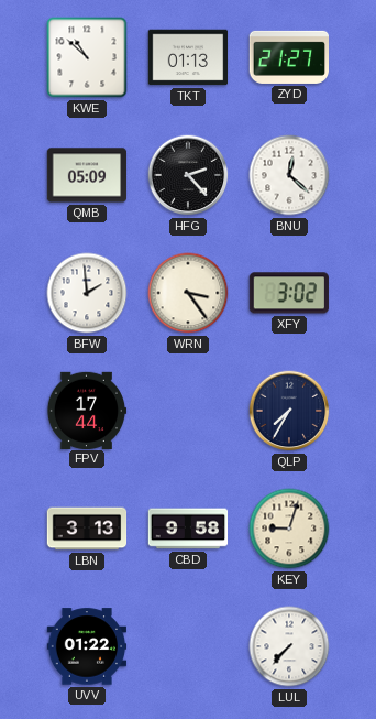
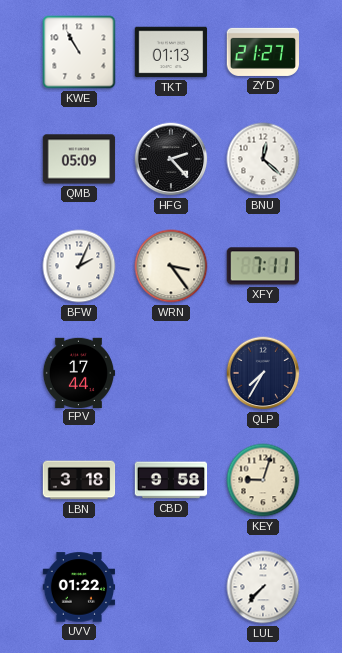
KWE: 10:52 -> 10:55 (79, 52)
BFW: 1:59 -> 2:04 (79, 266)
XFY: 3:02 -> 7:11 (263, 266)
LBN: 3:13 -> 3:18 (79, 480)
